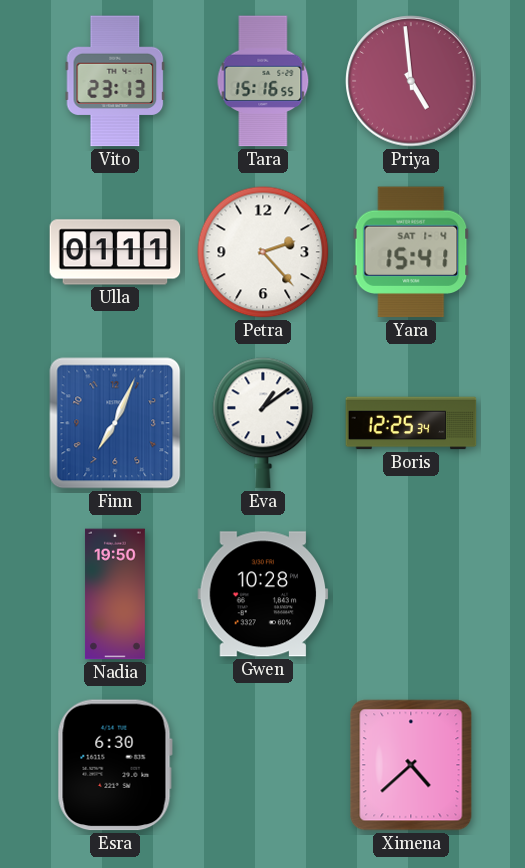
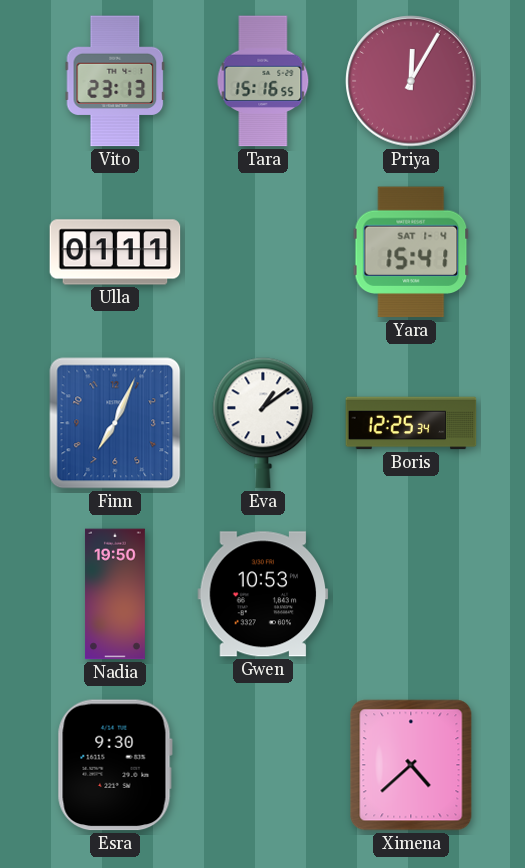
Priya: 4:59 -> 12:05 (411, 81)
Petra: 2:23 -> none (263, 252)
Gwen: 10:28 -> 10:53 (263, 594)
Esra: 6:30 -> 9:30 (115, 765)
